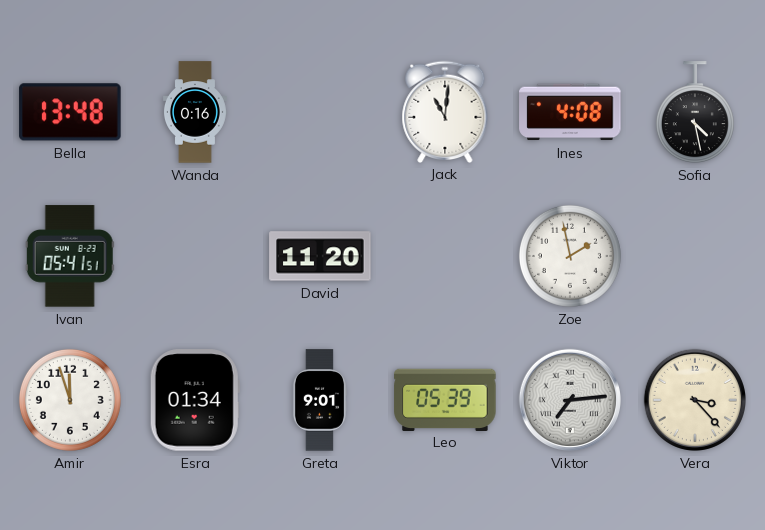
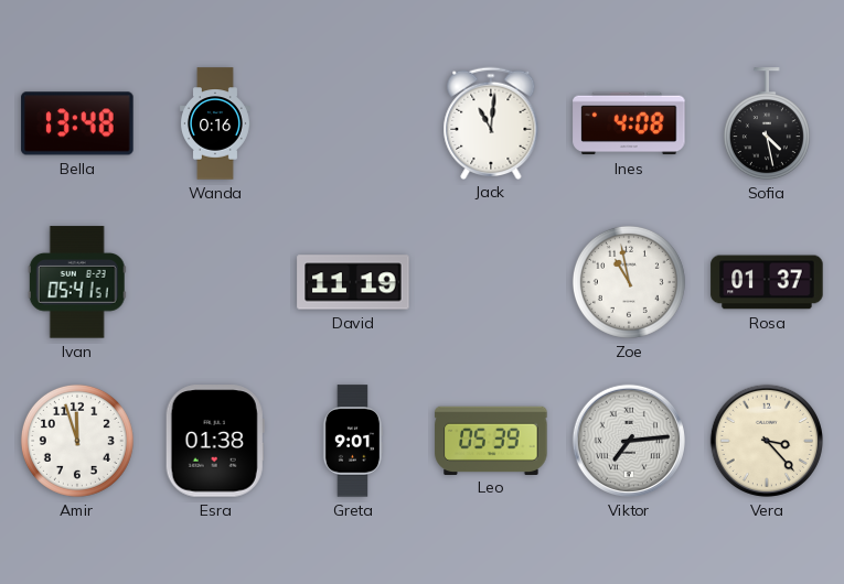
David: 11:20 -> 11:19 (353, 282)
Zoe: 1:58 -> 10:58 (629, 282)
Rosa: none -> 01:37 (767, 282)
Esra: 01:34 -> 01:38 (215, 441)
